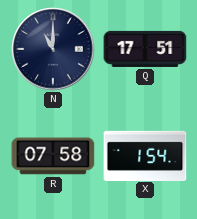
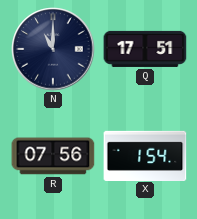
R: 07:58 -> 07:56 (53, 156)
